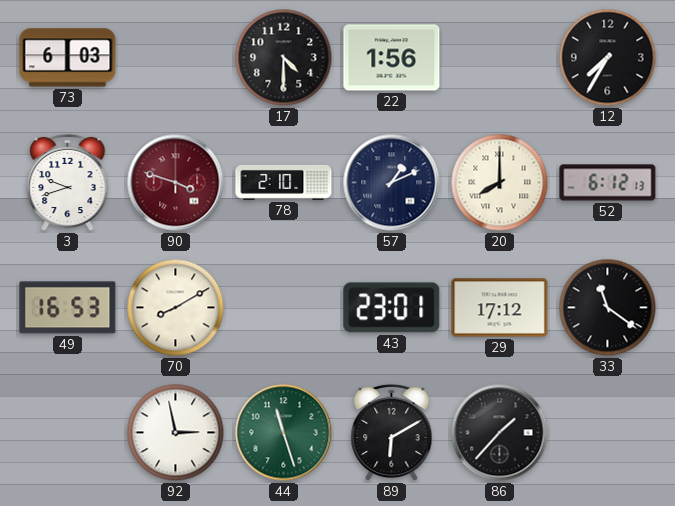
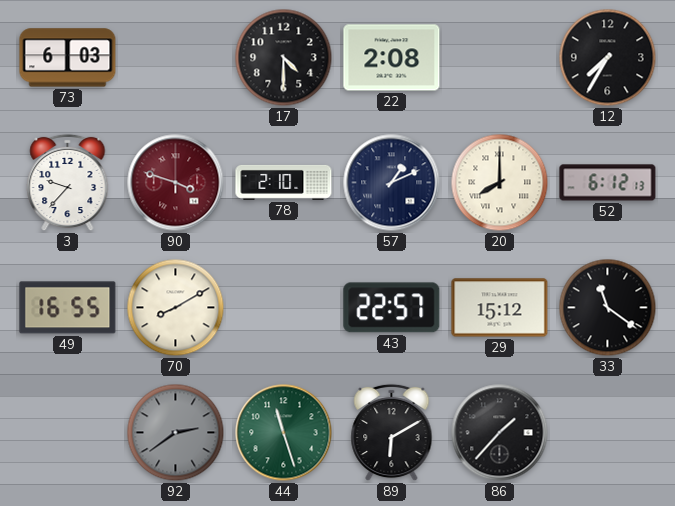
22: 1:56 -> 2:08 (392, 58)
3: 9:42 -> 9:37 (68, 183)
49: 16:53 -> 16:55 (68, 308)
43: 23:01 -> 22:57 (392, 308)
29: 17:12 -> 15:12 (500, 308)
92: 2:58 -> 2:39 (176, 433)
92 dial: white -> grey (176, 433)
